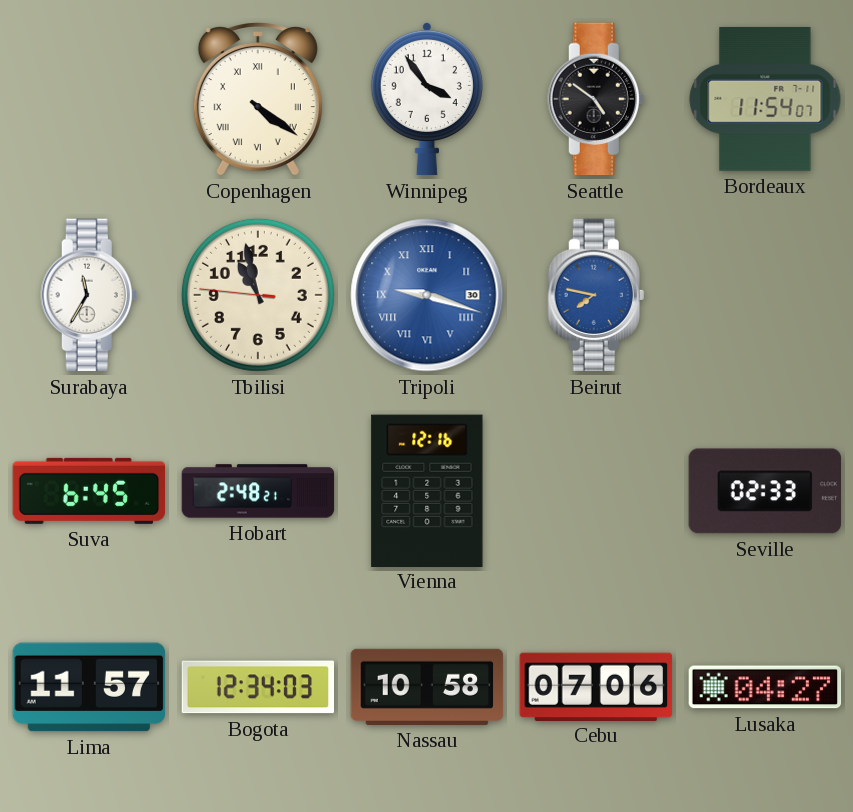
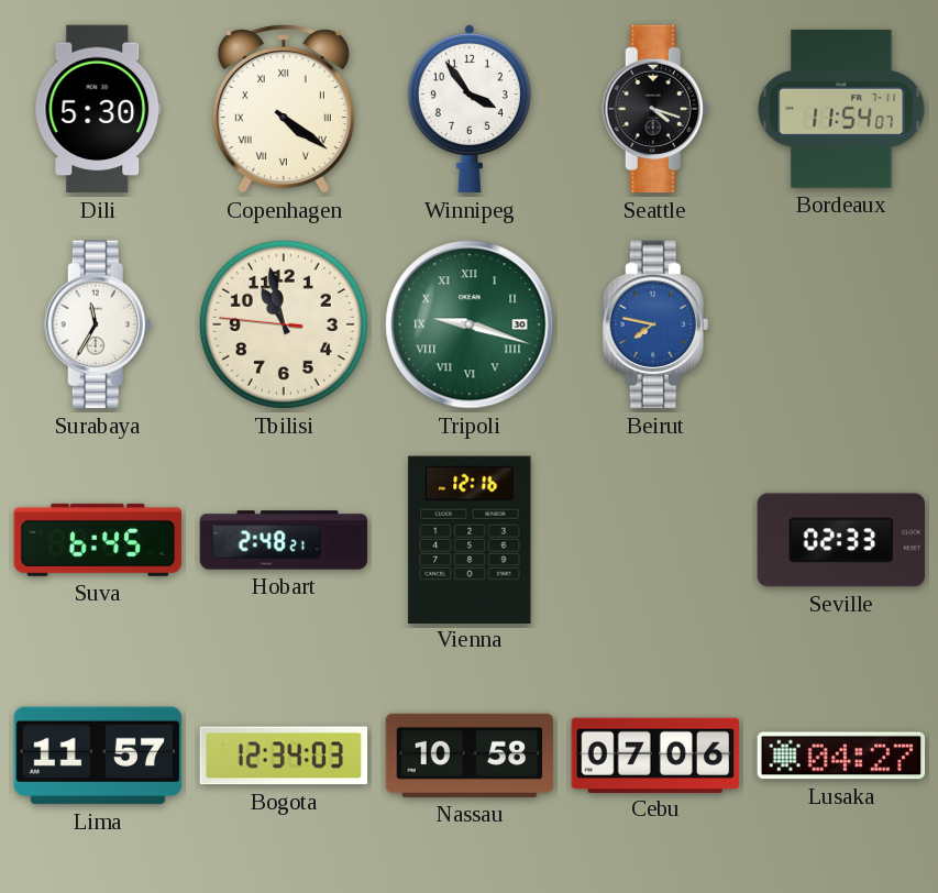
Dili: none -> 5:30 (98, 109)
Seattle: 4:51 -> 4:18 (655, 109)
Tripoli dial: blue -> green (470, 324)
